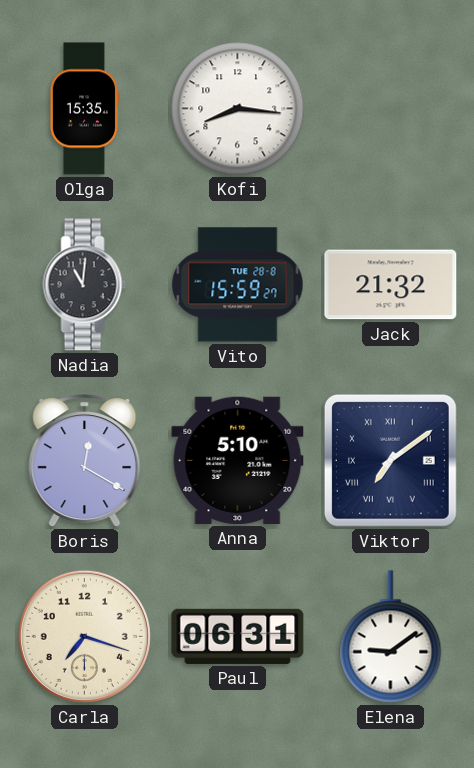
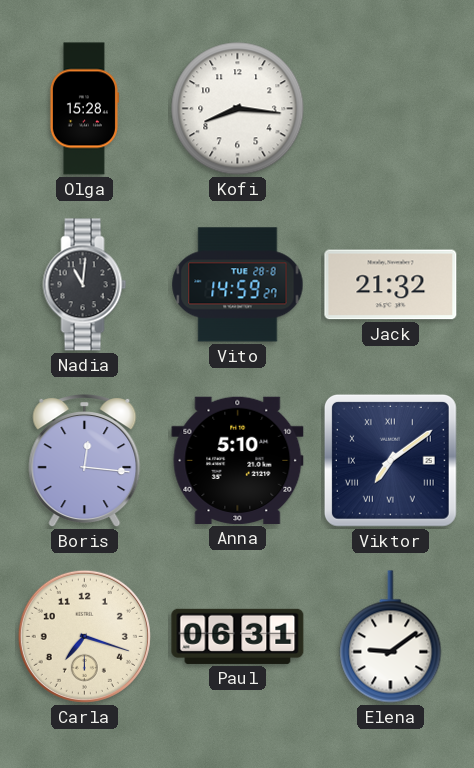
Olga: 15:35 -> 15:28 (84, 109)
Vito: 15:59 -> 14:59 (238, 285)
Boris: 12:20 -> 12:16 (85, 461)
